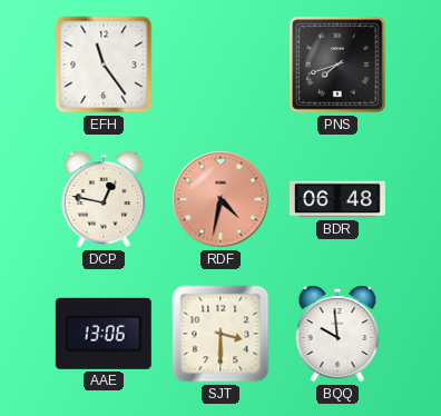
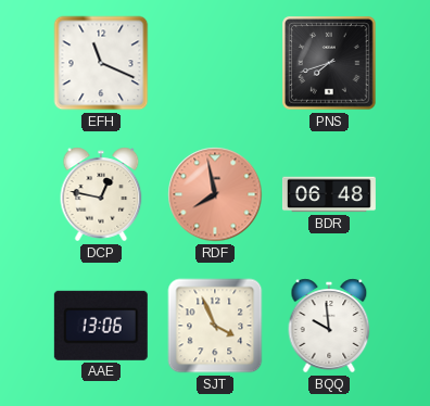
EFH: 11:24 -> 11:19 (101, 63)
RDF: 4:32 -> 7:58 (215, 194)
SJT: 3:30 -> 3:56 (215, 326)
